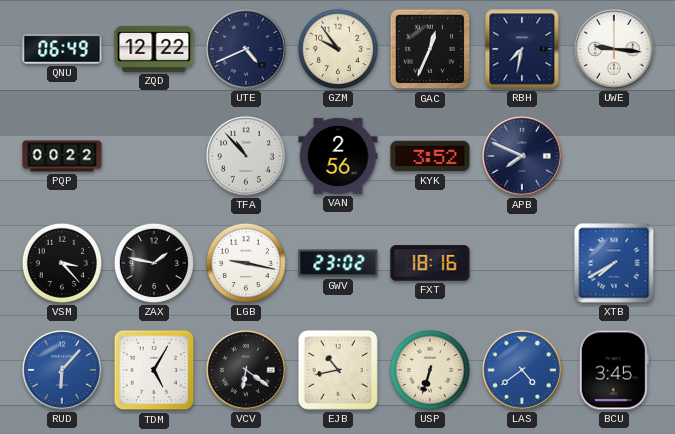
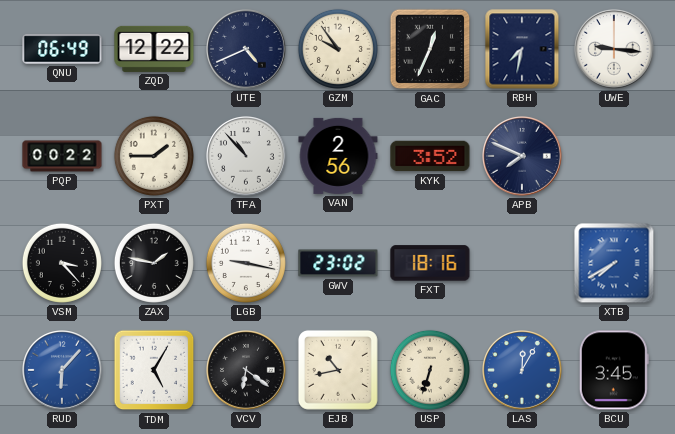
PXT: none -> 1:45 (154, 156)
LAS: 4:39 -> 12:05 (523, 371)
